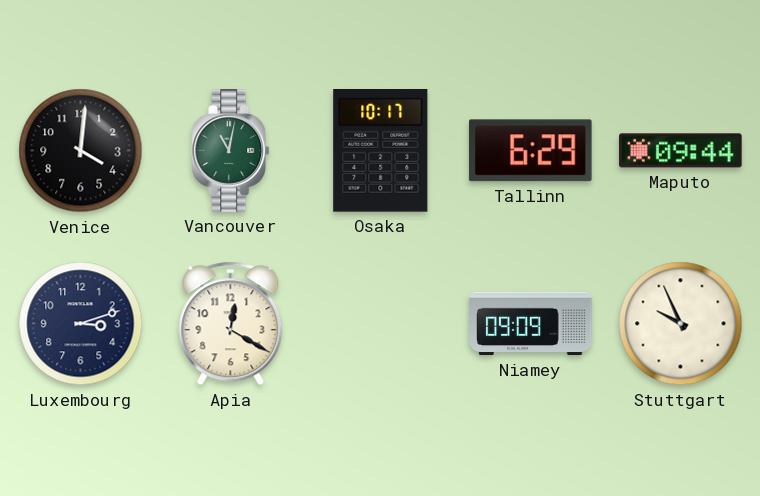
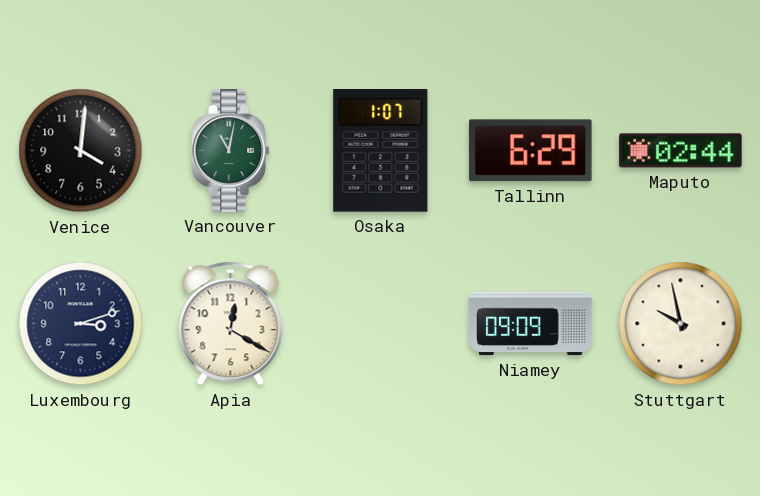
Osaka: 10:17 -> 1:07 (381, 151)
Maputo: 09:44 -> 02:44 (681, 151)
Stuttgart: 9:56 -> 9:58 (681, 324)
